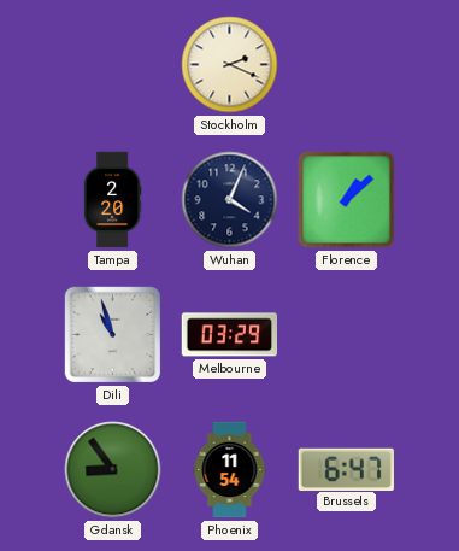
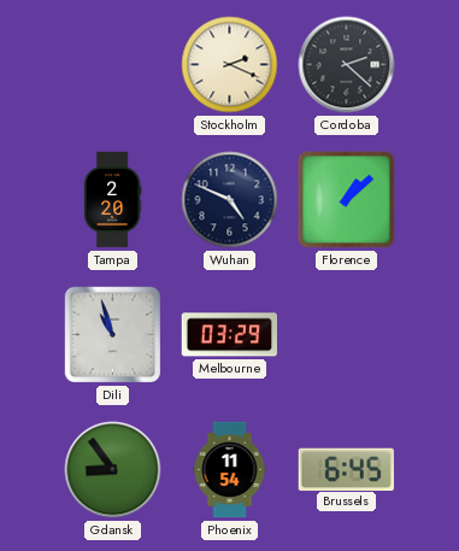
Cordoba: none -> 2:22 (347, 65)
Wuhan: 4:04 -> 4:49 (230, 200)
Brussels: 6:47 -> 6:45 (346, 469)
